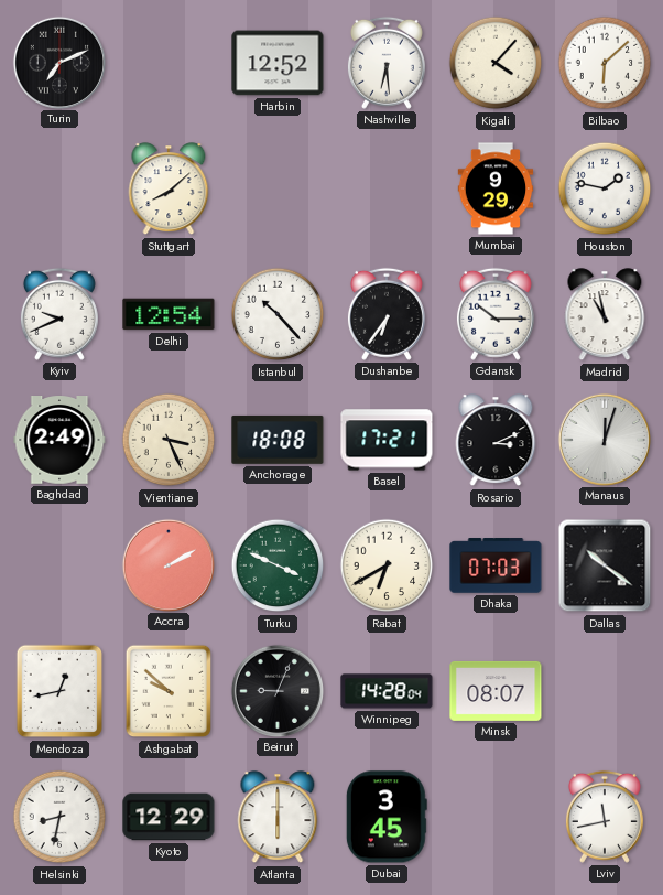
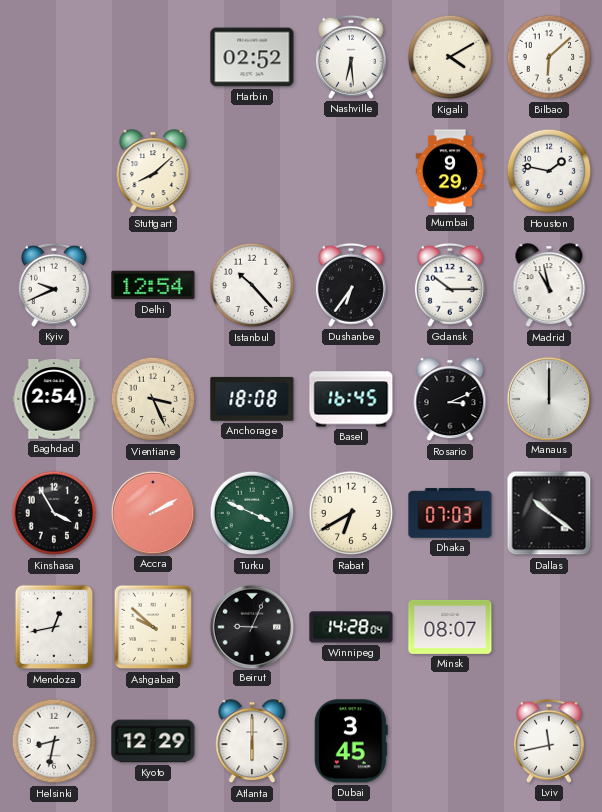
Turin: 7:11 -> none (58, 62)
Harbin: 12:52 -> 02:52 (252, 57)
Kigali: 4:07 -> 4:10 (450, 57)
Baghdad: 2:49 -> 2:54 (54, 400)
Basel: 17:21 -> 16:45 (351, 399)
Manaus: 12:03 -> 12:00 (548, 398)
Kinshasa: none -> 3:55 (54, 513)
